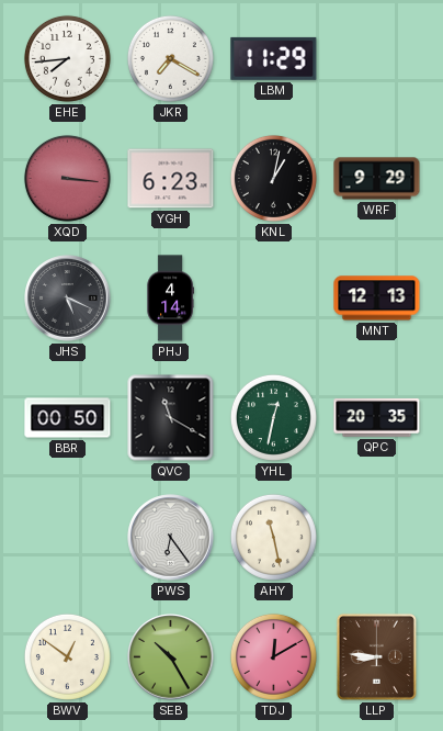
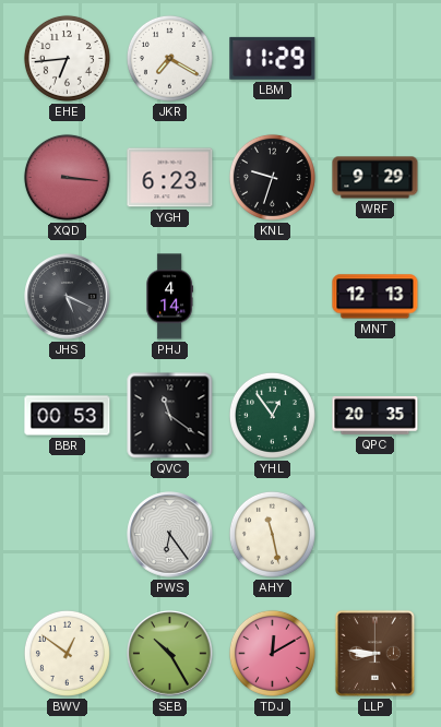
EHE: 7:44 -> 6:44 (67, 58)
KNL: 1:02 -> 9:33 (272, 177)
BBR: 00:50 -> 00:53 (68, 416)
QVC: 11:20 -> 11:21 (170, 416)
YHL: 12:32 -> 12:54 (272, 415)
